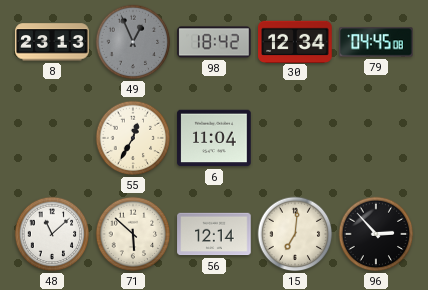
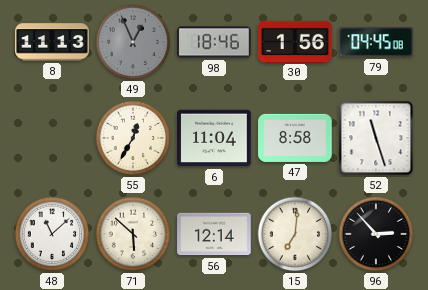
8: 23:13 -> 11:13 (52, 42)
98: 18:42 -> 18:46 (214, 42)
30: 12:34 -> 1:56 (295, 41)
47: none -> 8:58 (295, 138)
52: none -> 11:27 (376, 138)
